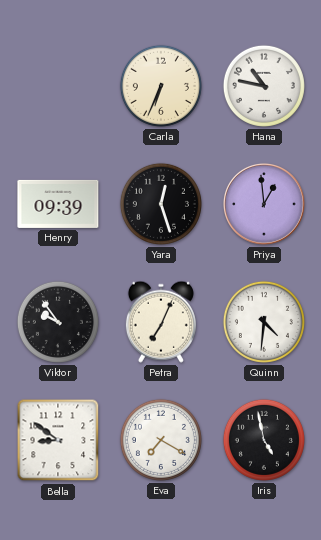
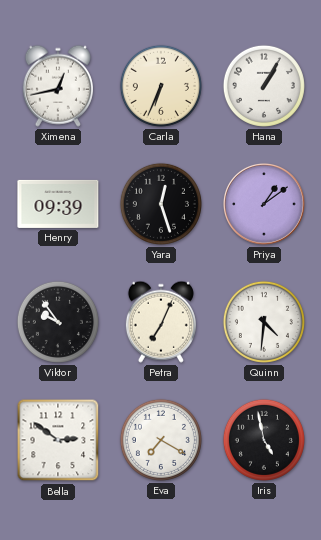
Ximena: none -> 12:43 (58, 86)
Hana: 10:47 -> 1:05 (264, 86)
Priya: 12:59 -> 1:09 (264, 204)
Bella: 8:51 -> 2:51 (58, 440)
